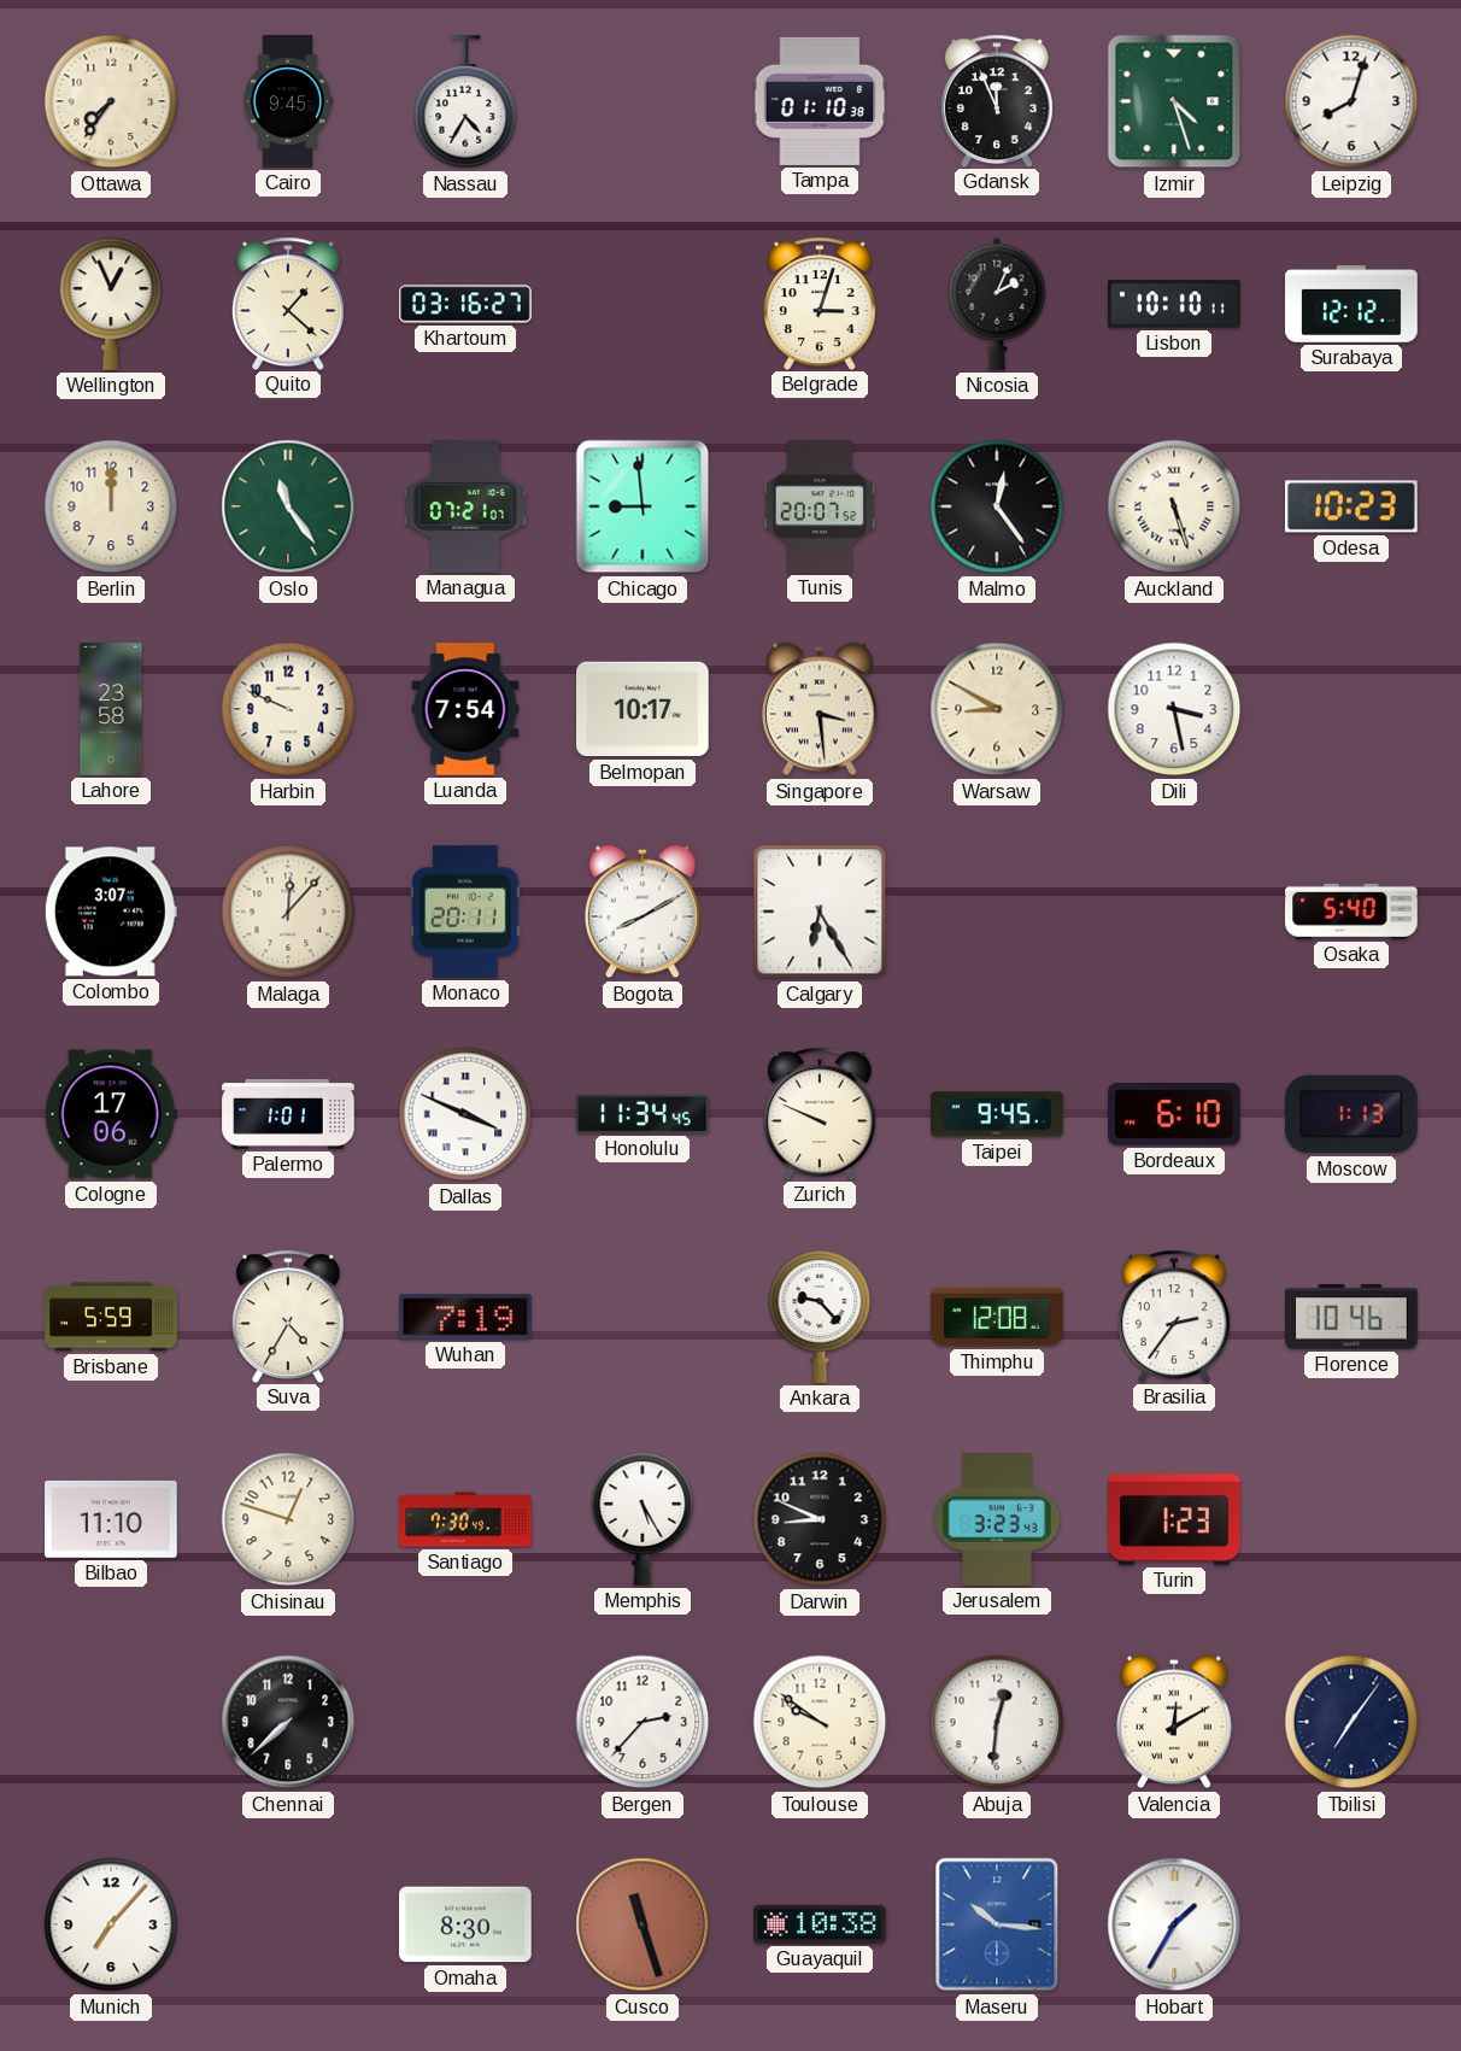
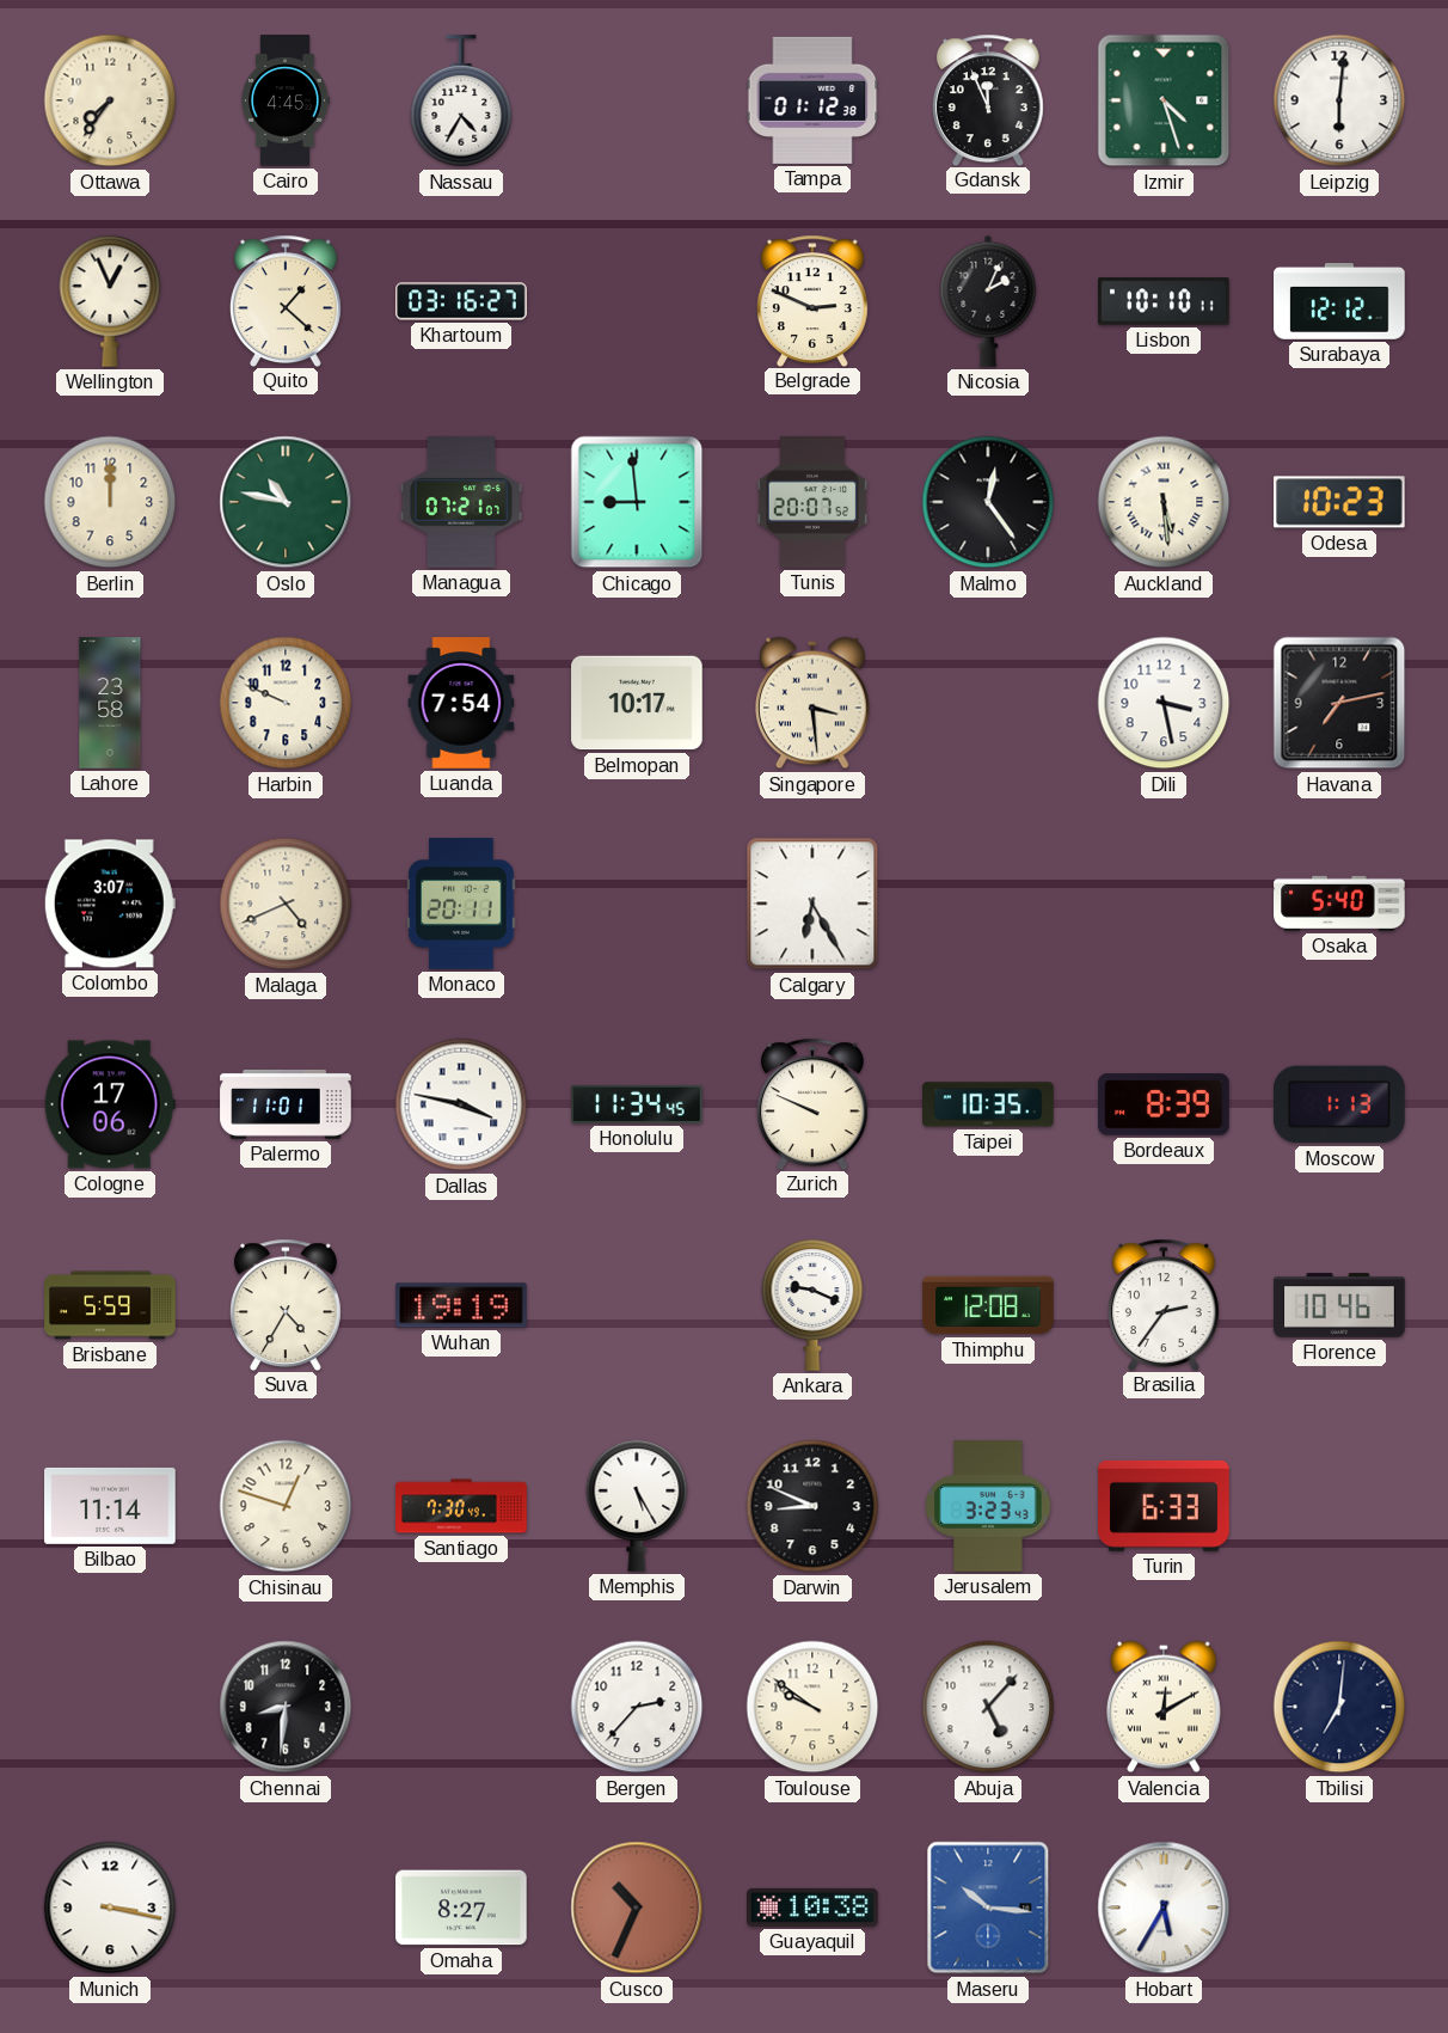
Cairo: 9:45 -> 4:45 (286, 100)
Tampa: 01:10 -> 01:12 (812, 100)
Leipzig: 8:03 -> 6:01 (1339, 100)
Belgrade: 3:03 -> 2:49 (812, 300)
Oslo: 11:24 -> 10:47 (286, 502)
Auckland: 5:27 -> 5:29 (1164, 502)
Warsaw: 8:50 -> none (997, 709)
Havana: none -> 7:13 (1339, 703)
Malaga: 12:07 -> 4:41 (286, 904)
Bogota: 8:10 -> none (643, 912)
Palermo: 1:01 -> 11:01 (286, 1104)
Dallas: 3:49 -> 3:47 (461, 1104)
Taipei: 9:45 -> 10:35 (988, 1104)
Bordeaux: 6:10 -> 8:39 (1164, 1104)
Wuhan: 7:19 -> 19:19 (461, 1305)
Ankara: 9:23 -> 9:19 (812, 1305)
Bilbao: 11:10 -> 11:14 (110, 1506)
Turin: 1:23 -> 6:33 (1164, 1506)
Chennai: 7:38 -> 8:31 (286, 1707)
Abuja: 12:31 -> 5:07 (988, 1707)
Tbilisi: 7:06 -> 7:01 (1339, 1707)
Munich: 7:07 -> 3:17 (110, 1908)
Omaha: 8:30 -> 8:27 (461, 1908)
Cusco: 11:27 -> 10:34 (637, 1908)
Hobart: 1:35 -> 5:35 (1164, 1908)
